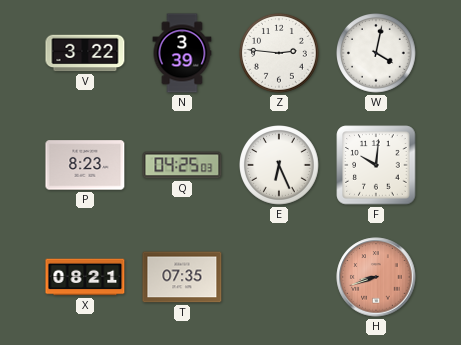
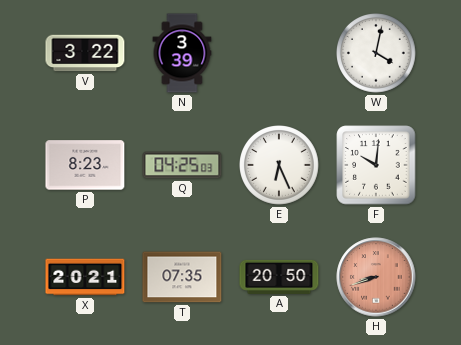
Z: 2:46 -> none (280, 54)
X: 08:21 -> 20:21 (85, 277)
A: none -> 20:50 (279, 277)
